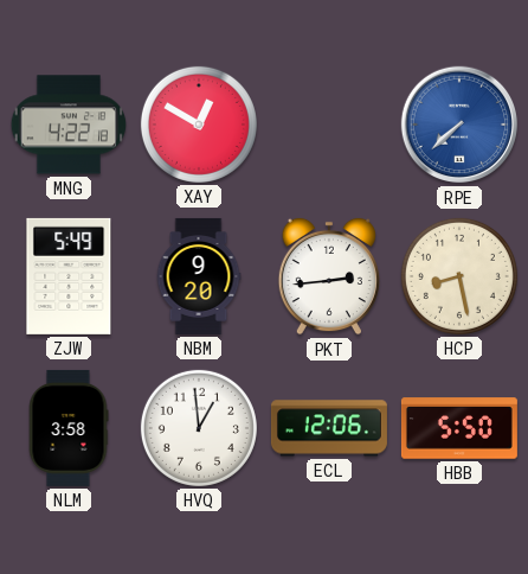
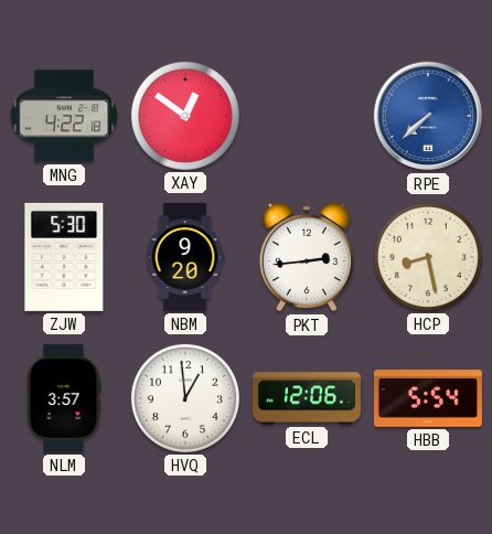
XAY: 12:50 -> 12:51 (185, 116)
ZJW: 5:49 -> 5:30 (64, 257)
NLM: 3:58 -> 3:57 (64, 398)
HBB: 5:50 -> 5:54 (428, 398)
